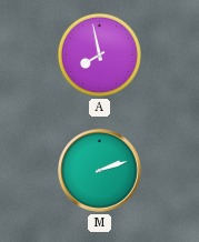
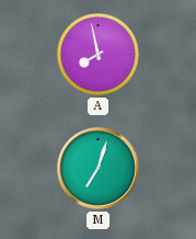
M: 2:12 -> 7:03 (99, 169)
